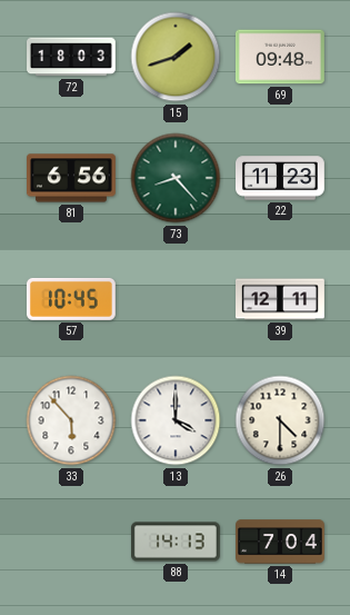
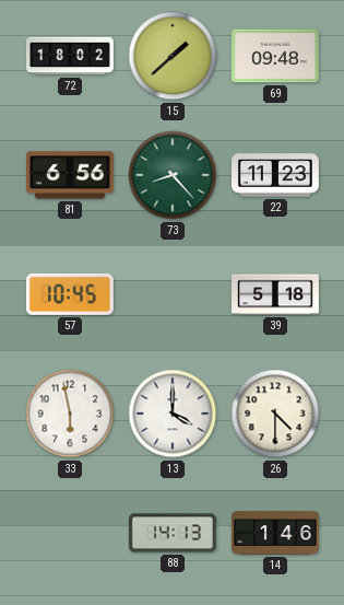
72: 18:03 -> 18:02 (71, 56)
15: 1:42 -> 1:38 (173, 56)
39: 12:11 -> 5:18 (276, 294)
33: 5:53 -> 5:58 (70, 414)
14: 7:04 -> 1:46 (276, 533)
